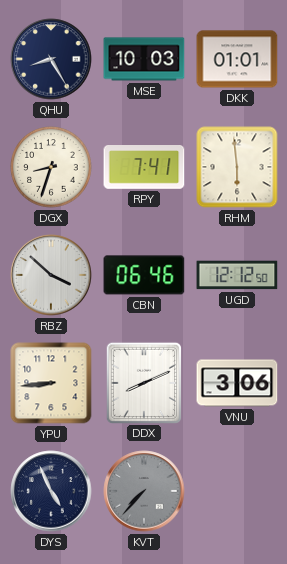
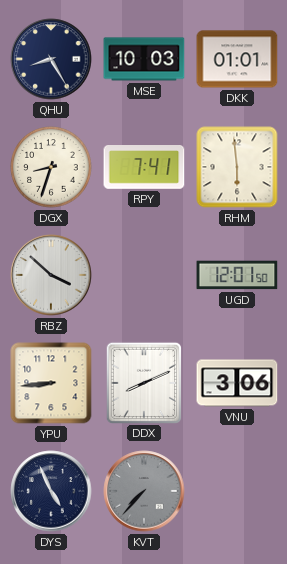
CBN: 06:46 -> none (144, 275)
UGD: 12:12 -> 12:01 (237, 275)
